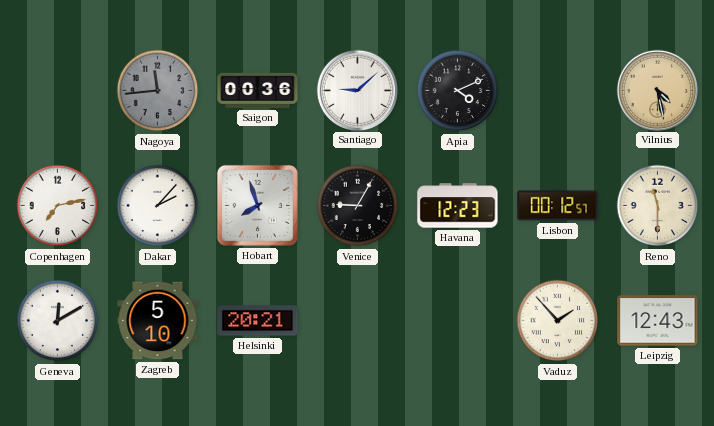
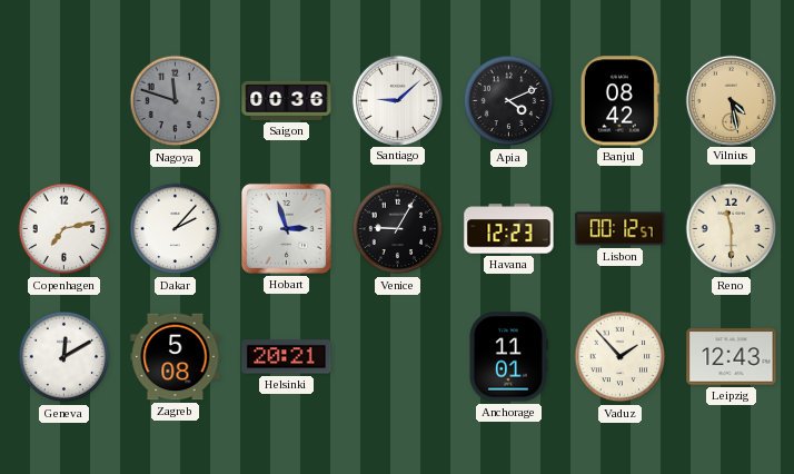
Nagoya: 11:44 -> 11:48 (176, 101)
Banjul: none -> 08:42 (619, 101)
Hobart: 7:57 -> 2:57 (286, 228)
Zagreb: 5:10 -> 5:08 (176, 357)
Anchorage: none -> 11:01 (509, 357)
